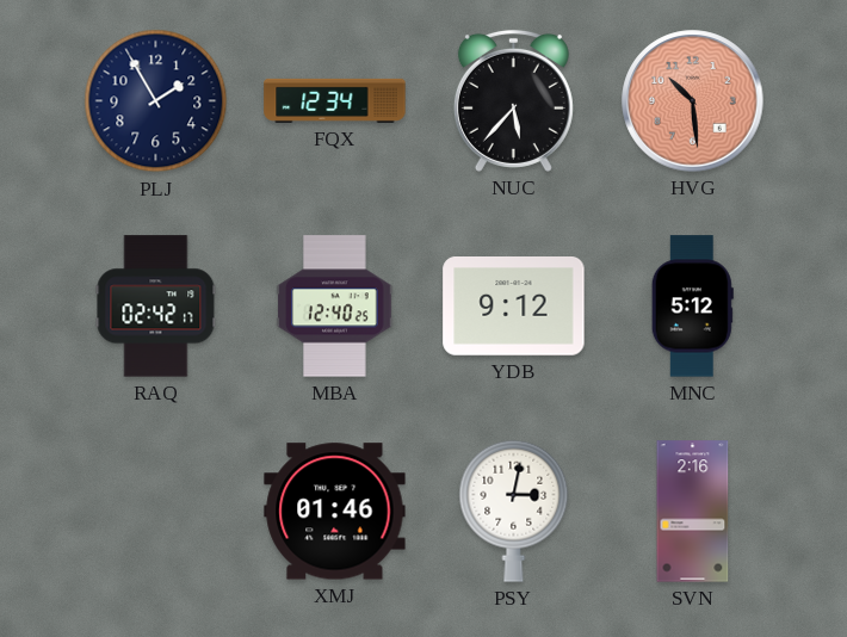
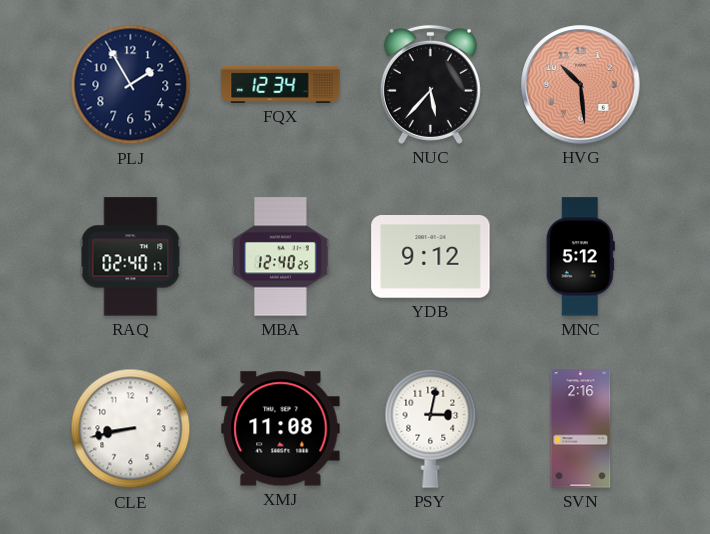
RAQ: 02:42 -> 02:40 (131, 257)
CLE: none -> 8:43 (131, 429)
XMJ: 01:46 -> 11:08 (281, 429)
